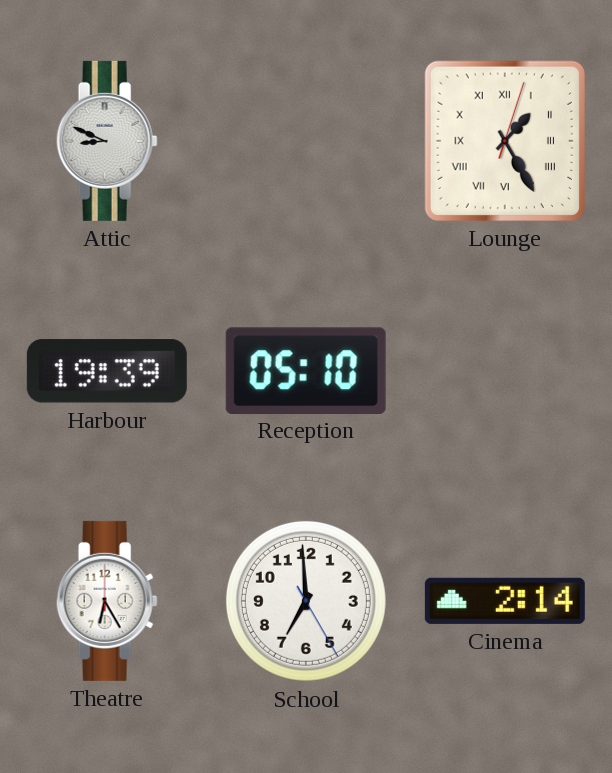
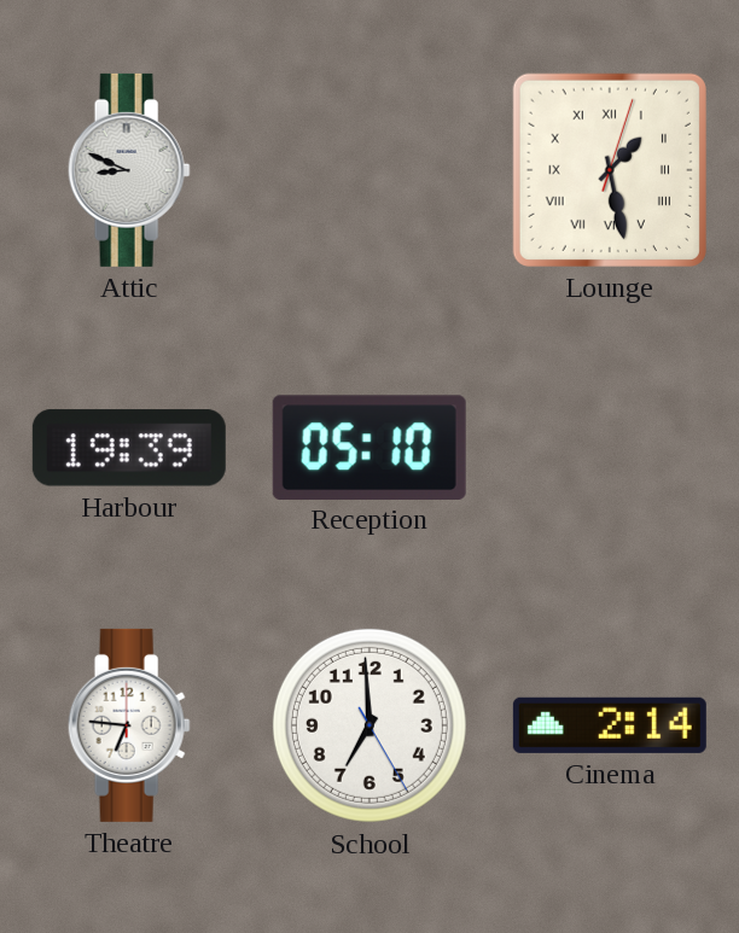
Lounge: 1:25 -> 1:28 (610, 170)
Theatre: 6:25 -> 6:46 (129, 725)
